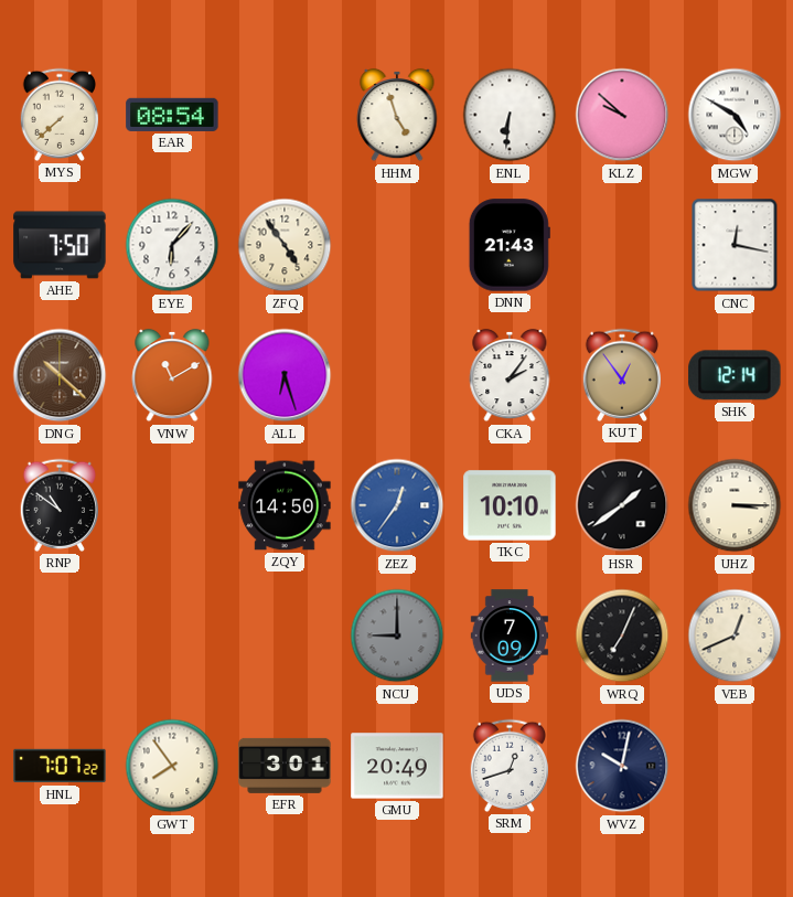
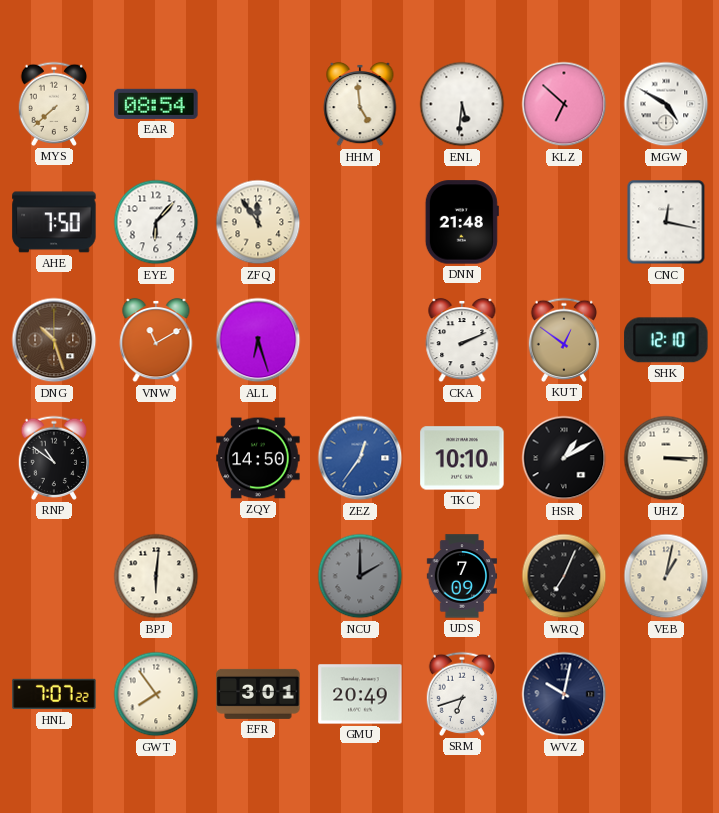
HHM: 4:57 -> 4:59 (360, 104)
ENL: 6:31 -> 5:31 (462, 104)
KLZ: 9:52 -> 6:52 (564, 104)
ZFQ: 4:54 -> 11:54 (258, 222)
DNN: 21:43 -> 21:48 (462, 222)
DNG: 10:22 -> 10:27 (54, 340)
CKA: 2:06 -> 2:11 (462, 340)
KUT: 12:54 -> 12:51 (564, 340)
SHK: 12:14 -> 12:10 (666, 340)
HSR: 1:39 -> 1:10 (564, 458)
BPJ: none -> 6:01 (156, 576)
NCU: 9:00 -> 2:00 (360, 576)
VEB: 12:41 -> 1:02 (666, 576)
SRM: 12:42 -> 6:42 (462, 694)
